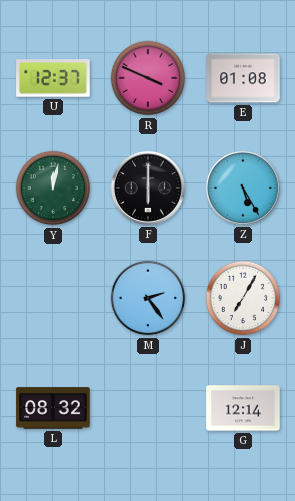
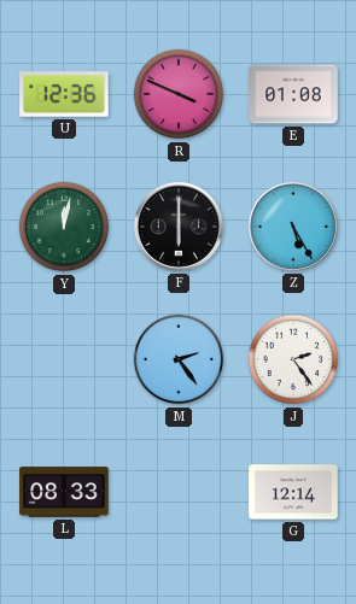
U: 12:37 -> 12:36 (64, 94)
J: 7:05 -> 2:24 (293, 359)
L: 08:32 -> 08:33 (64, 492)
